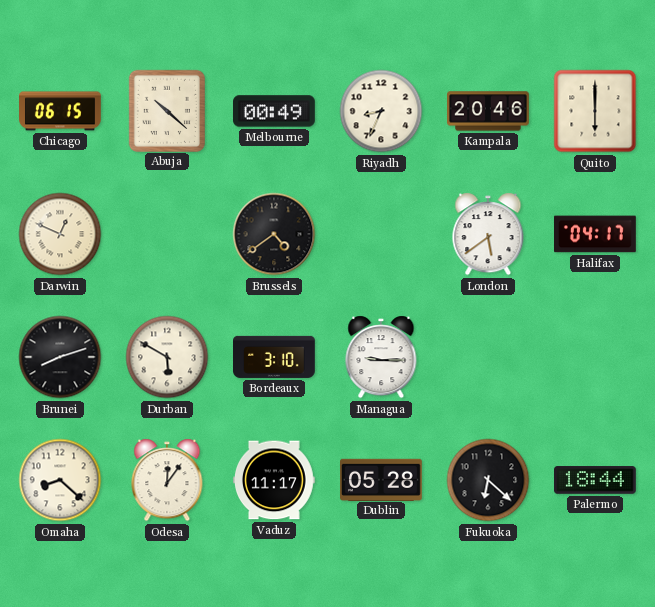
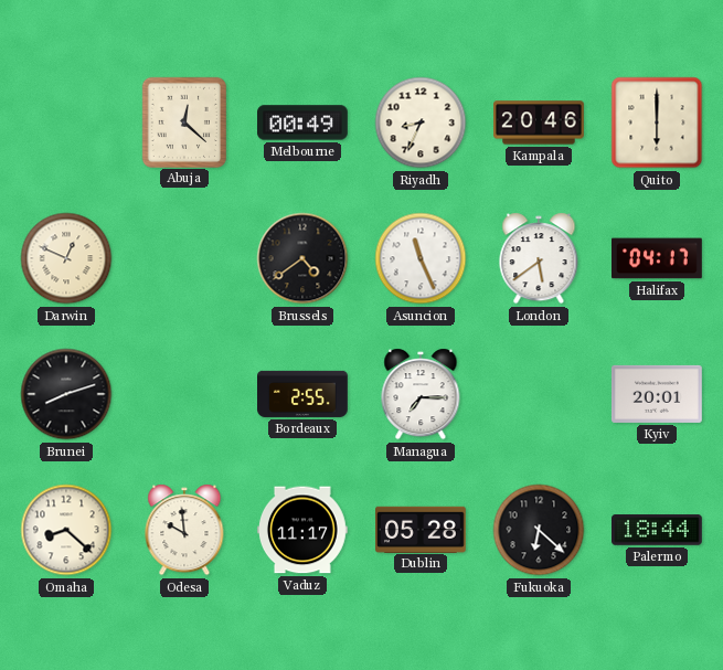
Chicago: 06:15 -> none (61, 111)
Abuja: 10:22 -> 12:22 (183, 121)
Asuncion: none -> 11:26 (421, 258)
Durban: 5:50 -> none (167, 357)
Bordeaux: 3:10 -> 2:55 (304, 394)
Managua: 9:15 -> 7:15 (421, 394)
Kyiv: none -> 20:01 (657, 394)
Odesa: 12:06 -> 9:59 (184, 530)
